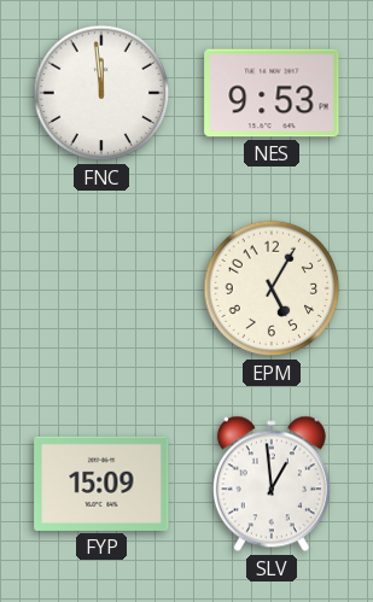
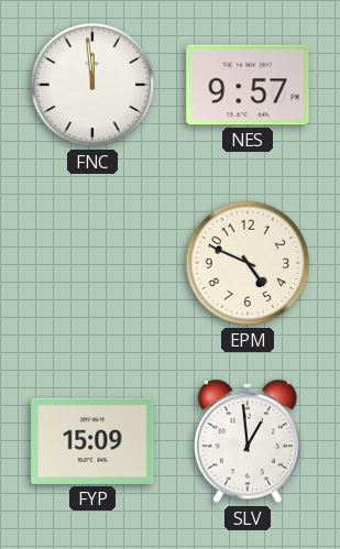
NES: 9:53 -> 9:57 (248, 85)
EPM: 5:05 -> 4:49 (248, 263)
